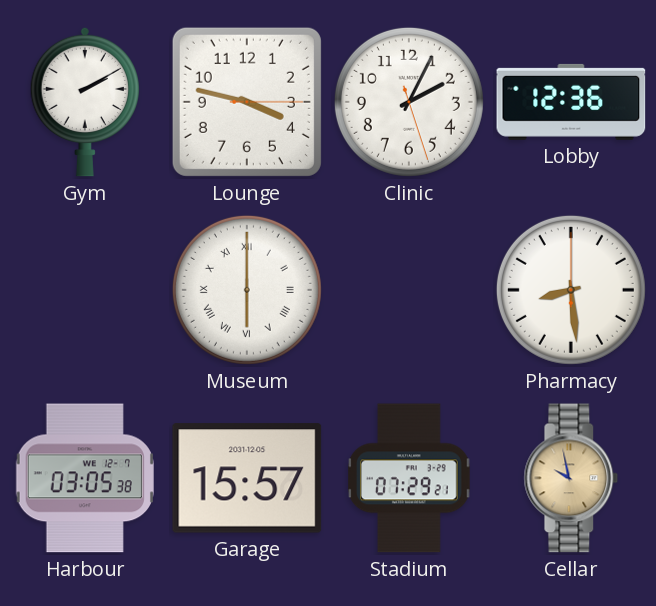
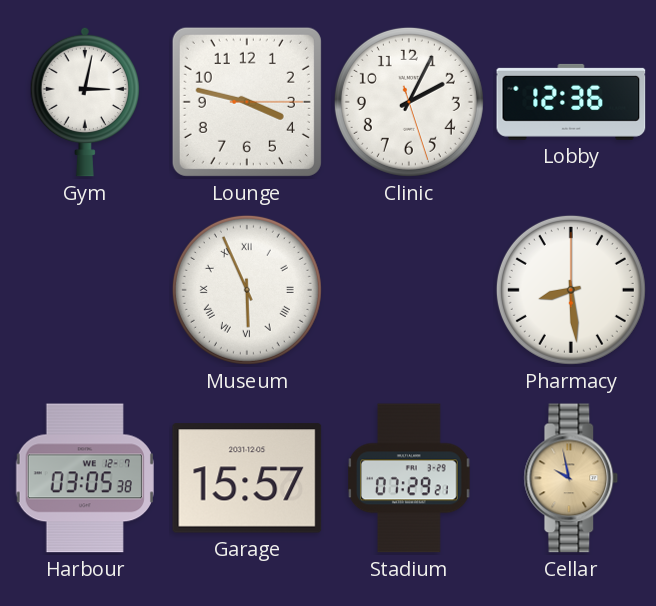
Gym: 2:10 -> 3:02 (84, 102)
Museum: 6:00 -> 5:56 (247, 290)
